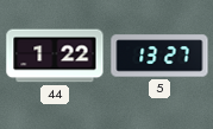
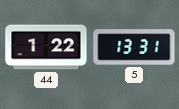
5: 13:27 -> 13:31 (134, 47)
